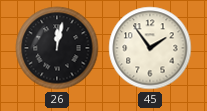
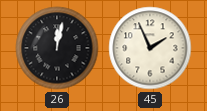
45: 1:54 -> 1:56 (150, 48)
